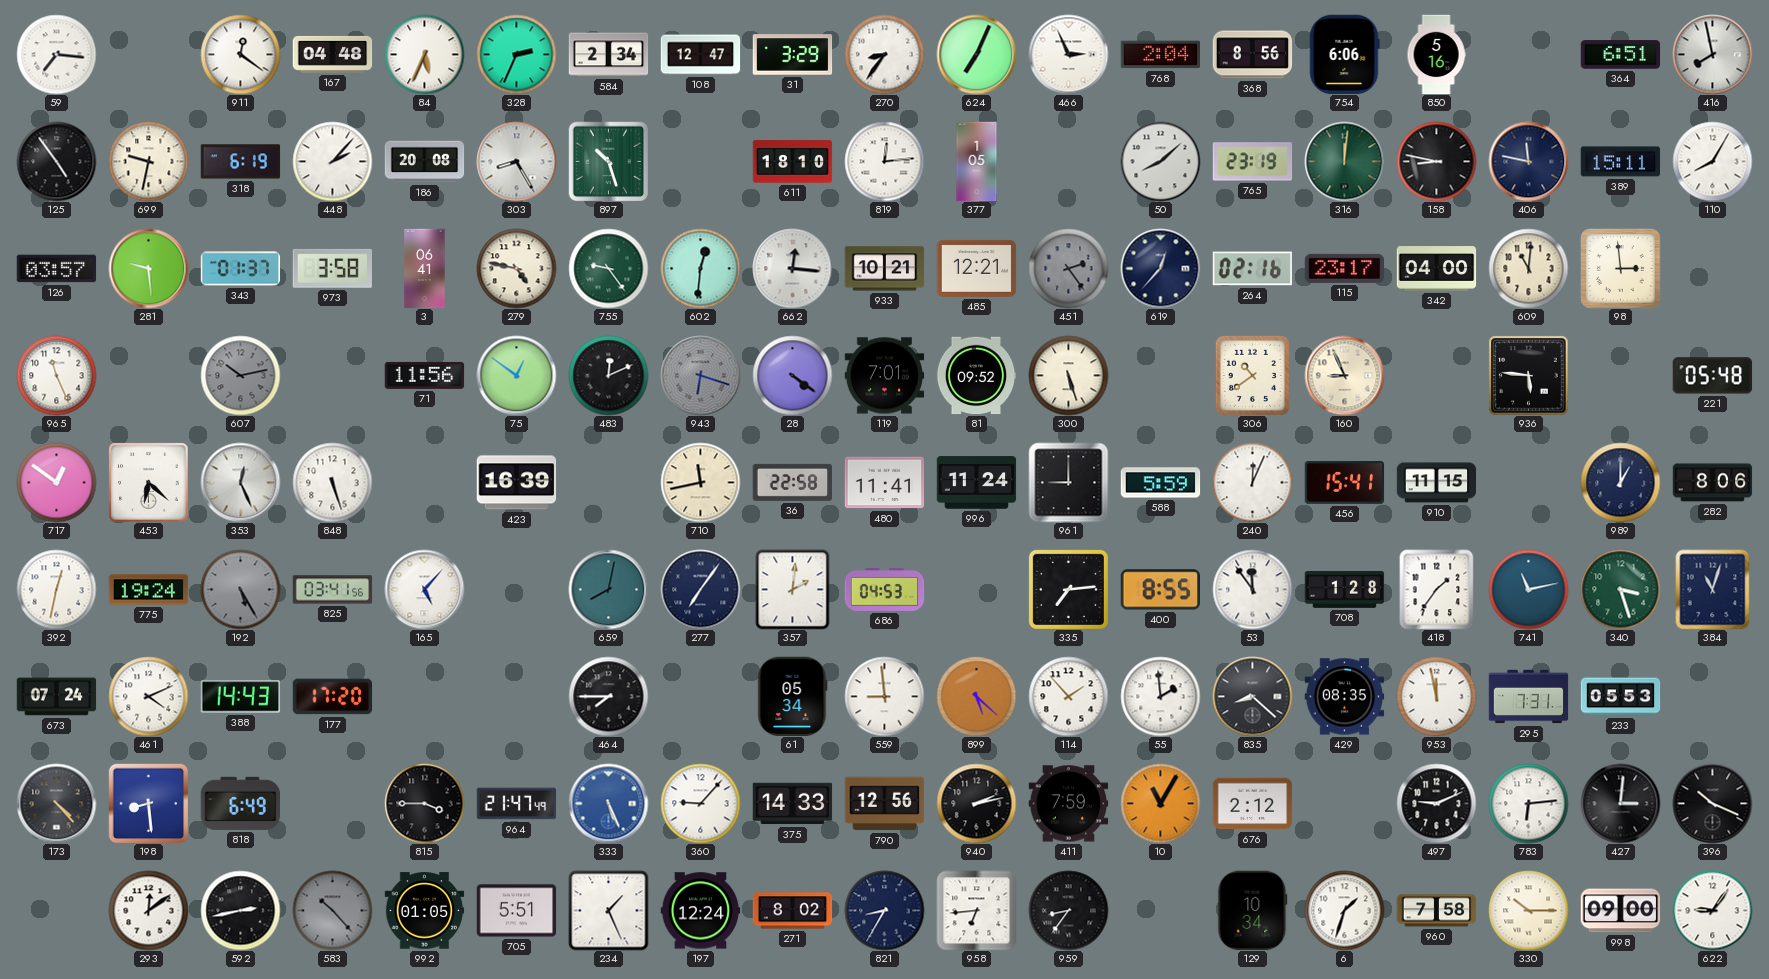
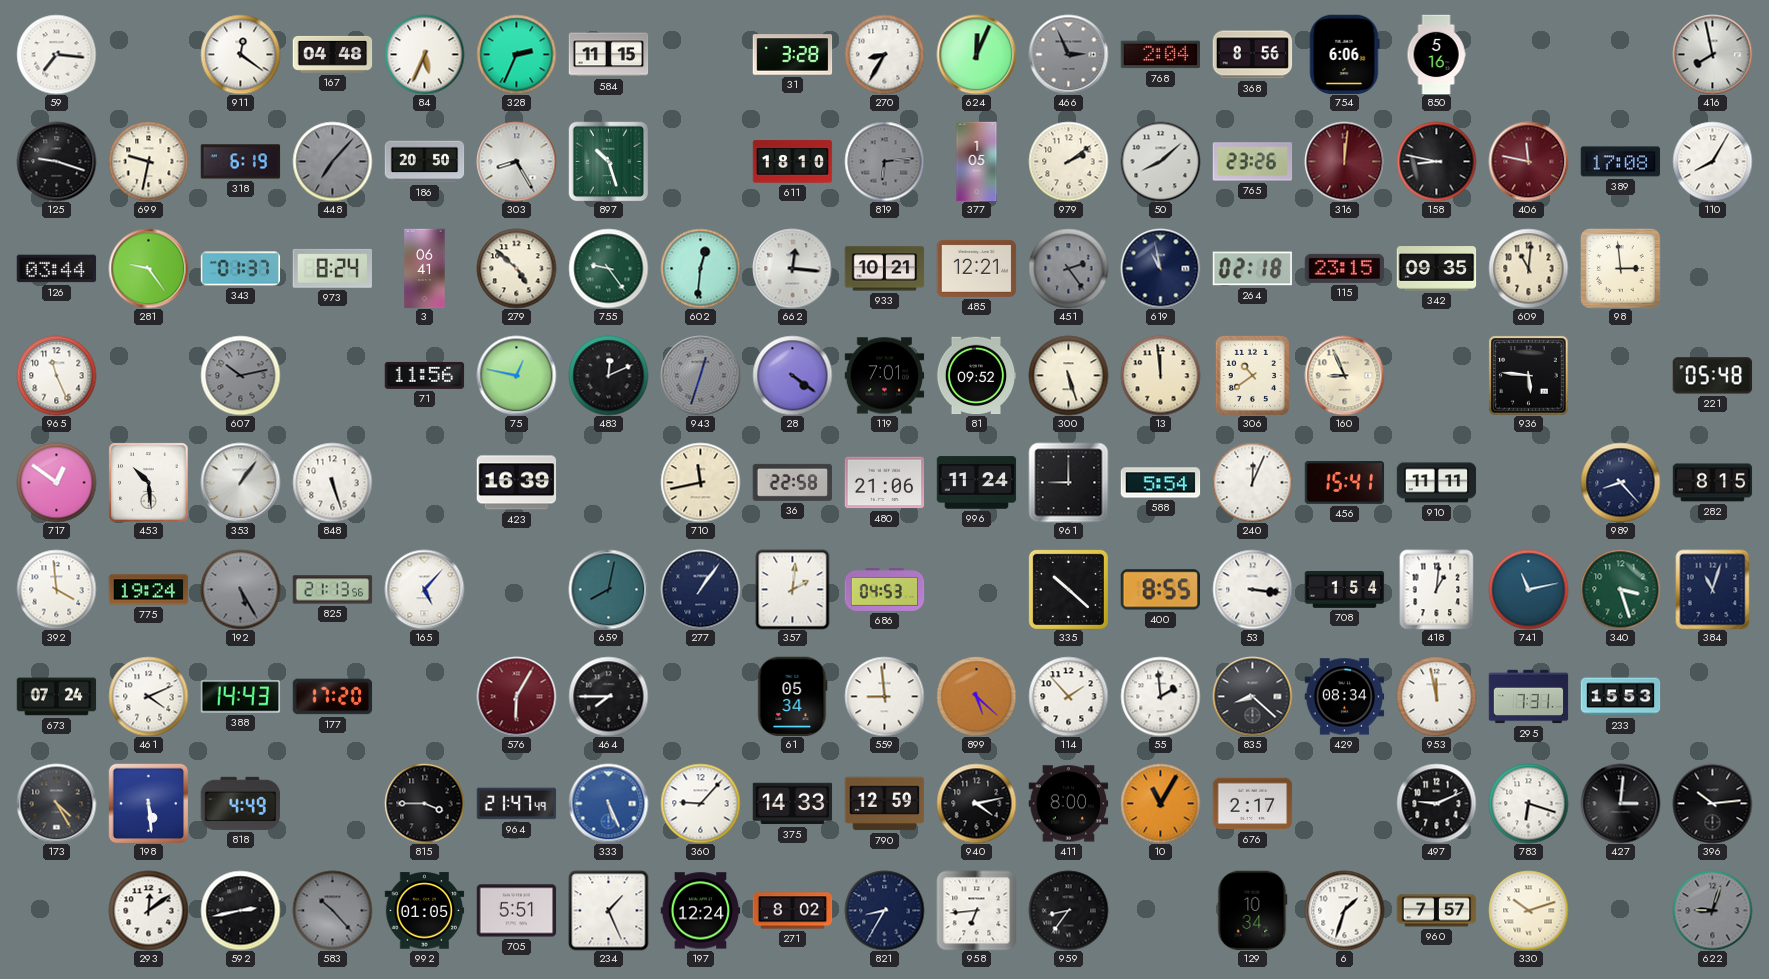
584: 2:34 -> 11:15 (608, 55)
108: 12:47 -> none (700, 55)
31: 3:29 -> 3:28 (792, 55)
270: 8:36 -> 8:35 (884, 54)
624: 7:04 -> 12:04 (976, 54)
466 dial: white -> grey (1068, 54)
364: 6:51 -> none (1620, 55)
125: 4:54 -> 9:18 (56, 161)
448: 2:07 -> 7:07 (332, 161)
448 dial: white -> grey (332, 161)
186: 20:08 -> 20:50 (424, 162)
819: 12:14 -> 6:14 (884, 161)
819 dial: white -> grey (884, 161)
979: none -> 2:09 (1068, 161)
765: 23:19 -> 23:26 (1252, 162)
316 dial: green -> burgundy (1344, 161)
406 dial: navy -> burgundy (1528, 161)
389: 15:11 -> 17:08 (1620, 162)
126: 03:57 -> 03:44 (56, 269)
281: 9:29 -> 9:24 (148, 268)
973: 3:58 -> 8:24 (332, 268)
279: 4:47 -> 4:52 (516, 268)
619: 12:37 -> 10:58 (1160, 268)
264: 02:16 -> 02:18 (1252, 269)
115: 23:17 -> 23:15 (1344, 268)
342: 04:00 -> 09:35 (1436, 269)
75: 12:51 -> 12:47 (516, 375)
943: 6:18 -> 12:33 (700, 375)
13: none -> 11:59 (1160, 375)
453: 6:22 -> 10:29 (148, 482)
353: 12:26 -> 1:06 (240, 482)
480: 11:41 -> 21:06 (884, 483)
588: 5:59 -> 5:54 (1160, 483)
910: 11:15 -> 11:11 (1436, 483)
989: 1:00 -> 8:23 (1620, 482)
282: 8:06 -> 8:15 (1712, 483)
392: 12:32 -> 3:59 (56, 589)
825: 03:41 -> 21:13 (332, 590)
277: 7:06 -> 1:06 (700, 589)
335: 7:14 -> 10:22 (1068, 589)
53: 11:54 -> 3:16 (1252, 589)
708: 1:28 -> 1:54 (1344, 589)
418: 1:36 -> 1:01 (1437, 589)
576: none -> 6:05 (516, 696)
429: 08:35 -> 08:34 (1344, 697)
233: 05:53 -> 15:53 (1620, 697)
173: 4:23 -> 4:25 (56, 803)
198: 8:29 -> 5:29 (148, 803)
818: 6:49 -> 4:49 (240, 803)
790: 12:56 -> 12:59 (884, 804)
940: 2:13 -> 4:13 (976, 803)
411: 7:59 -> 8:00 (1068, 804)
676: 2:12 -> 2:17 (1252, 804)
783: 6:14 -> 6:18 (1528, 803)
396: 10:19 -> 10:14 (1712, 803)
960: 7:58 -> 7:57 (1436, 911)
330: 10:15 -> 10:12 (1528, 910)
998: 09:00 -> none (1620, 911)
622: 9:06 -> 9:03 (1712, 910)
622 dial: white -> grey (1712, 910)
